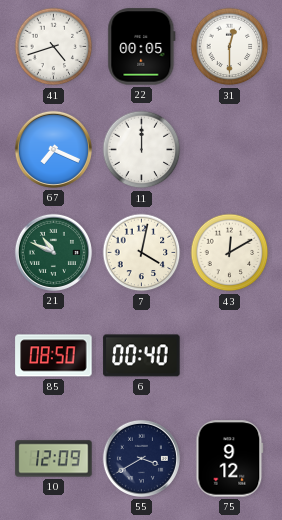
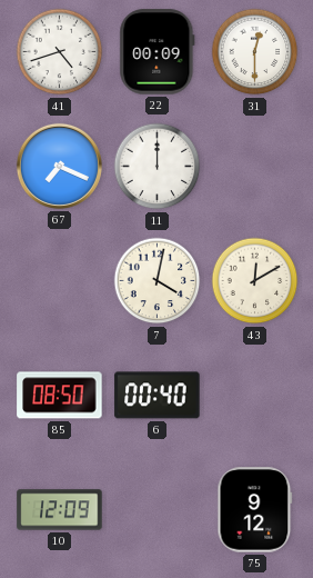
22: 00:05 -> 00:09 (158, 52)
21: 10:49 -> none (53, 252)
55: 3:40 -> none (141, 458)
